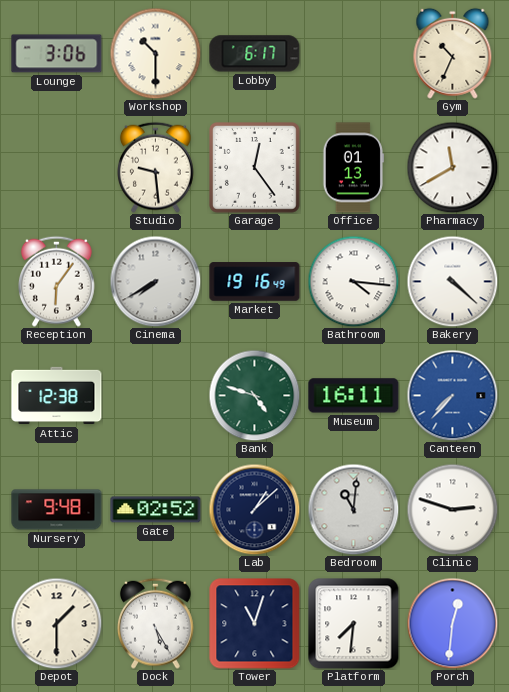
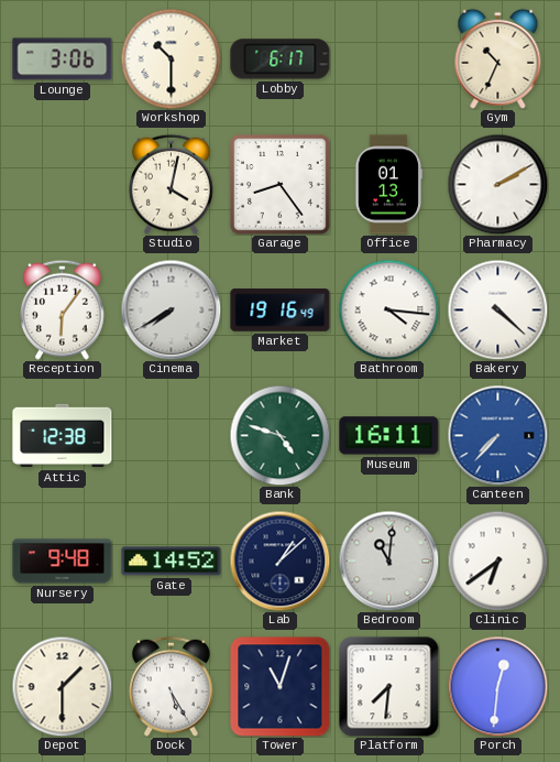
Studio: 9:29 -> 4:02 (172, 184)
Garage: 12:24 -> 8:24 (281, 185)
Pharmacy: 11:40 -> 2:10 (497, 184)
Gate: 02:52 -> 14:52 (172, 562)
Clinic: 2:48 -> 6:39 (497, 560)
